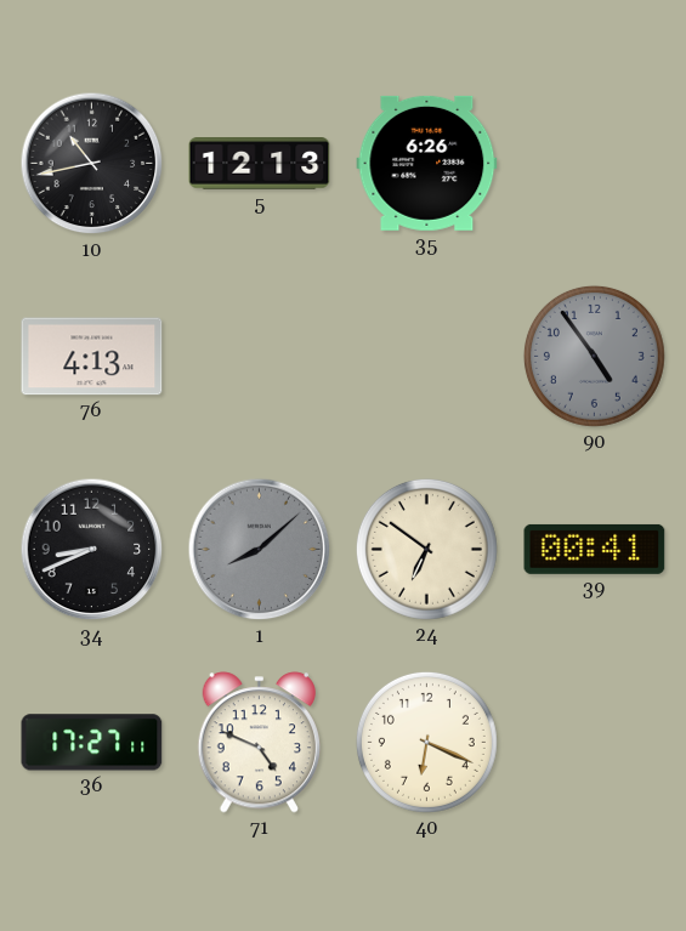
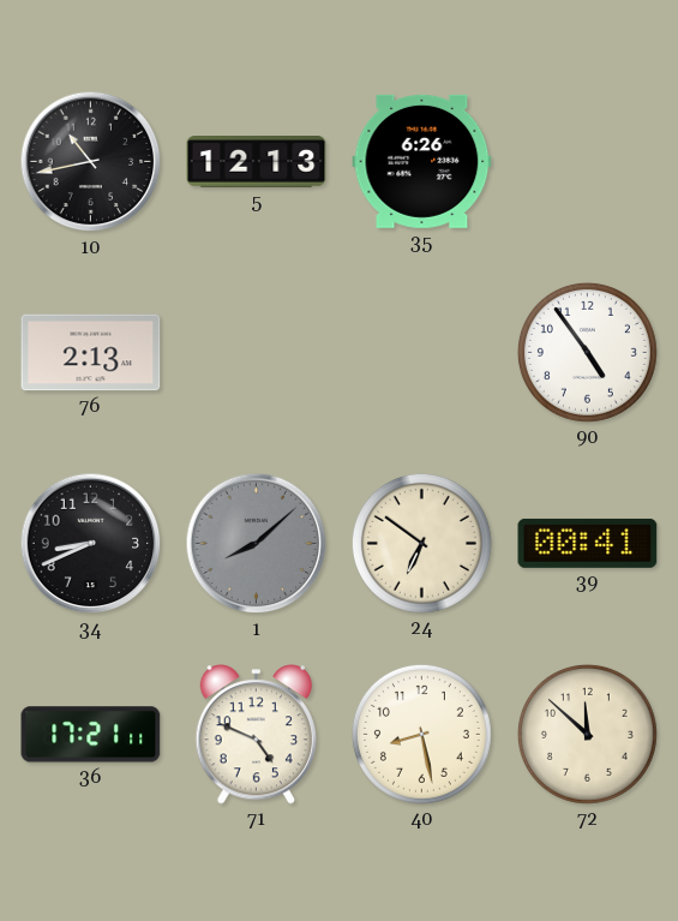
76: 4:13 -> 2:13 (91, 353)
90 dial: grey -> white (587, 352)
36: 17:27 -> 17:21 (91, 735)
40: 6:19 -> 8:28 (421, 734)
72: none -> 11:52 (587, 734)
